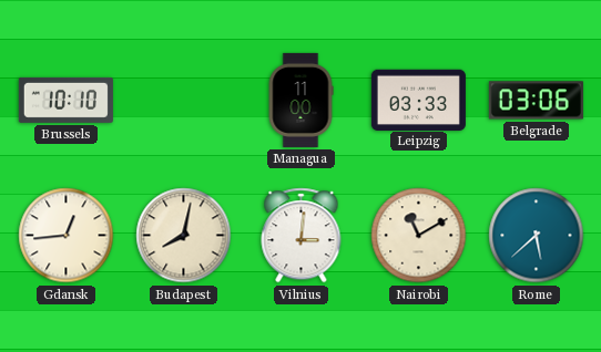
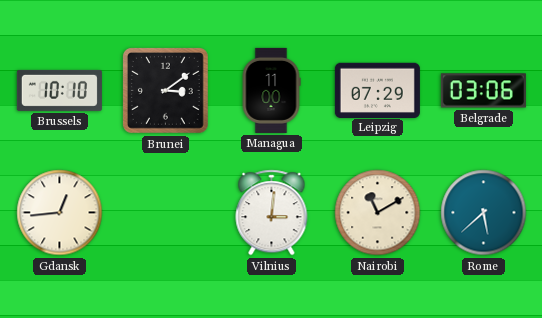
Brunei: none -> 3:09 (165, 90)
Leipzig: 03:33 -> 07:29 (377, 90)
Budapest: 8:02 -> none (184, 236)
